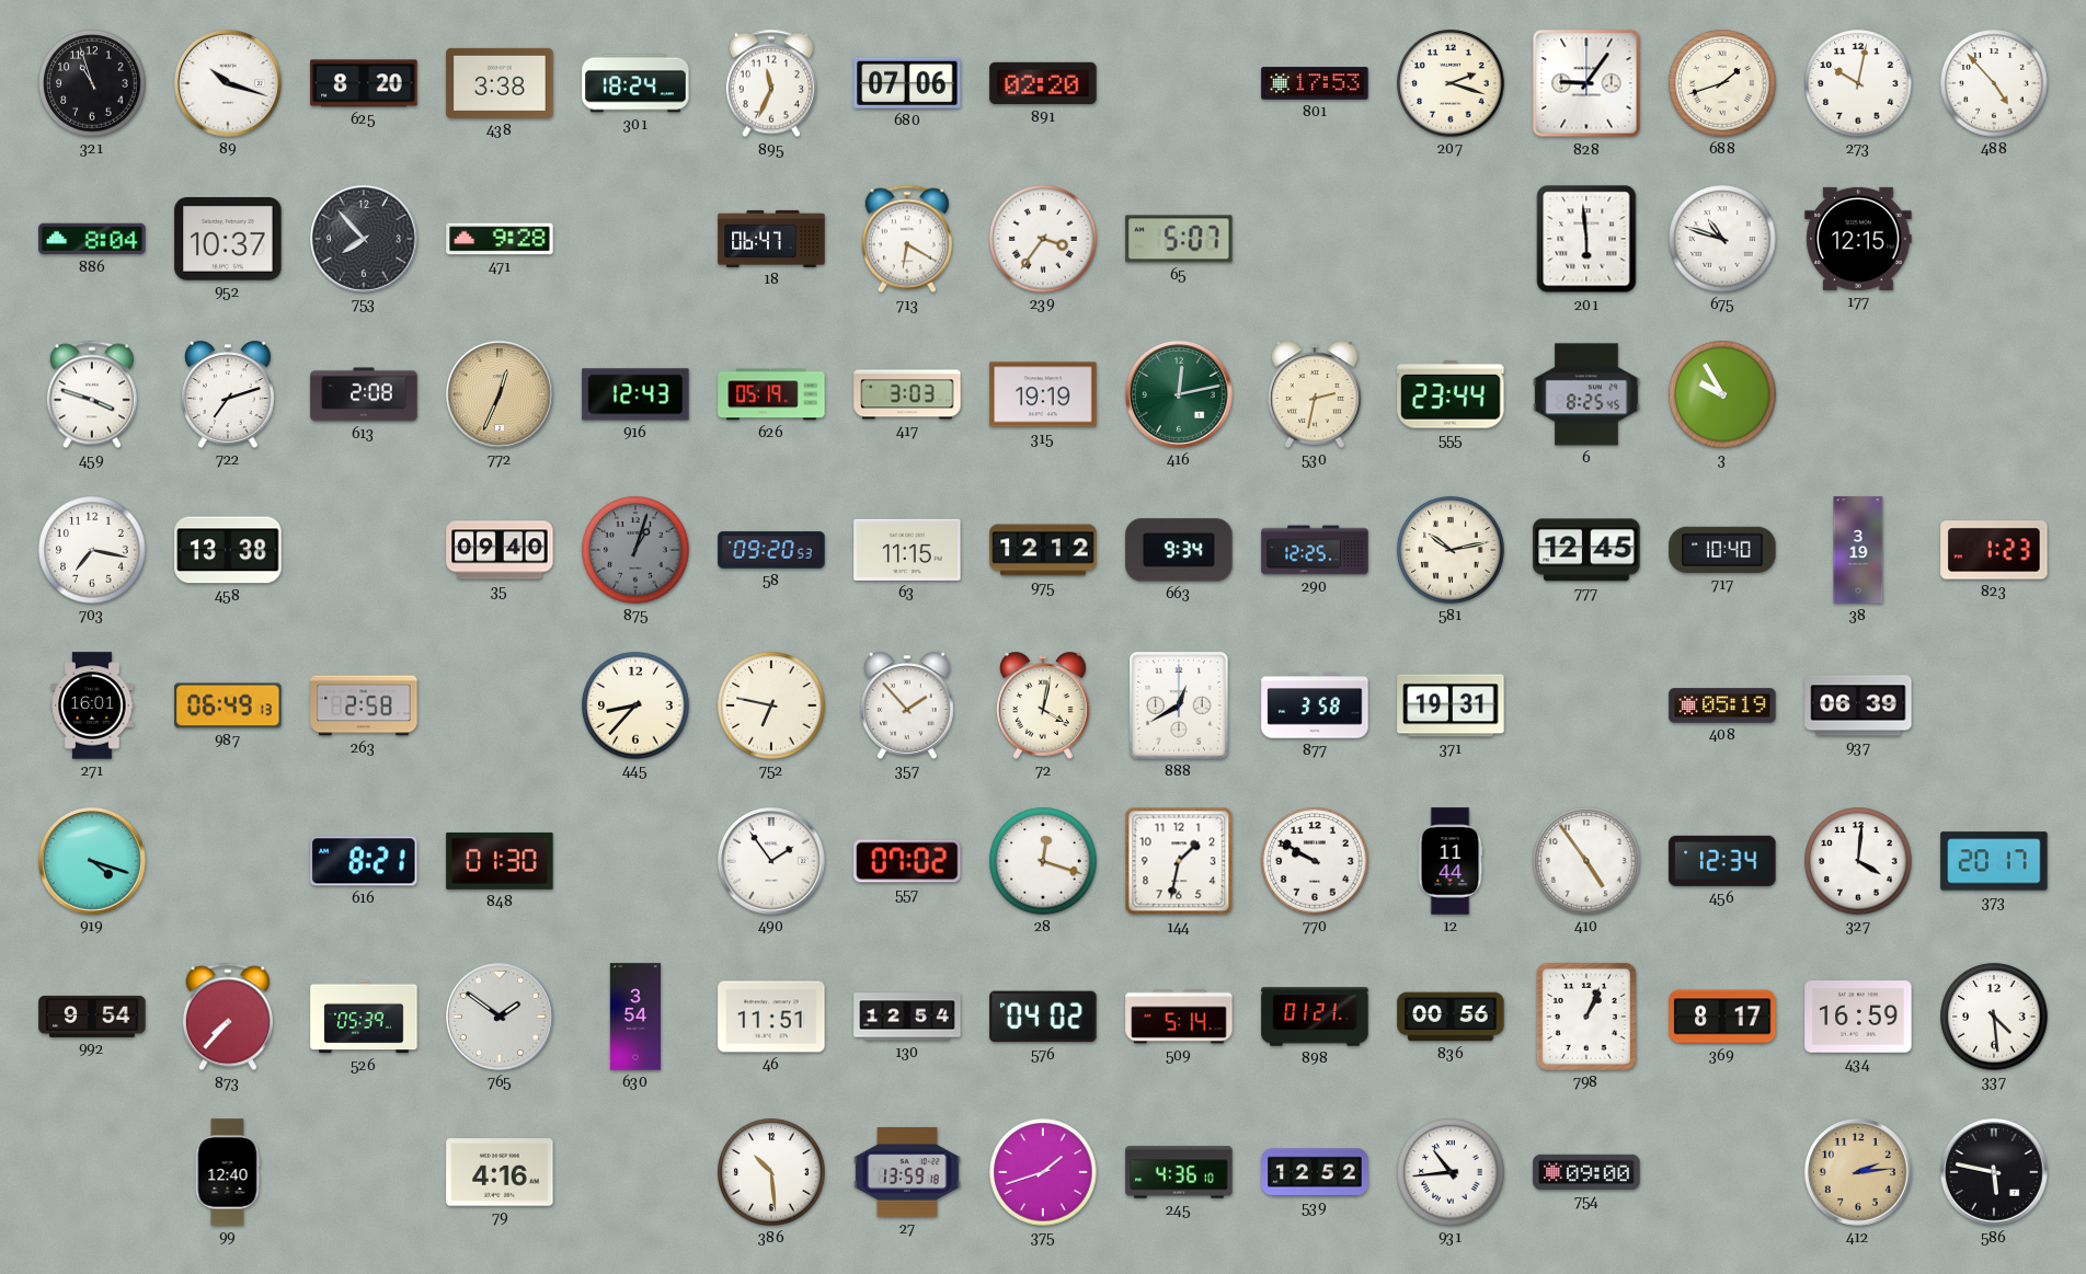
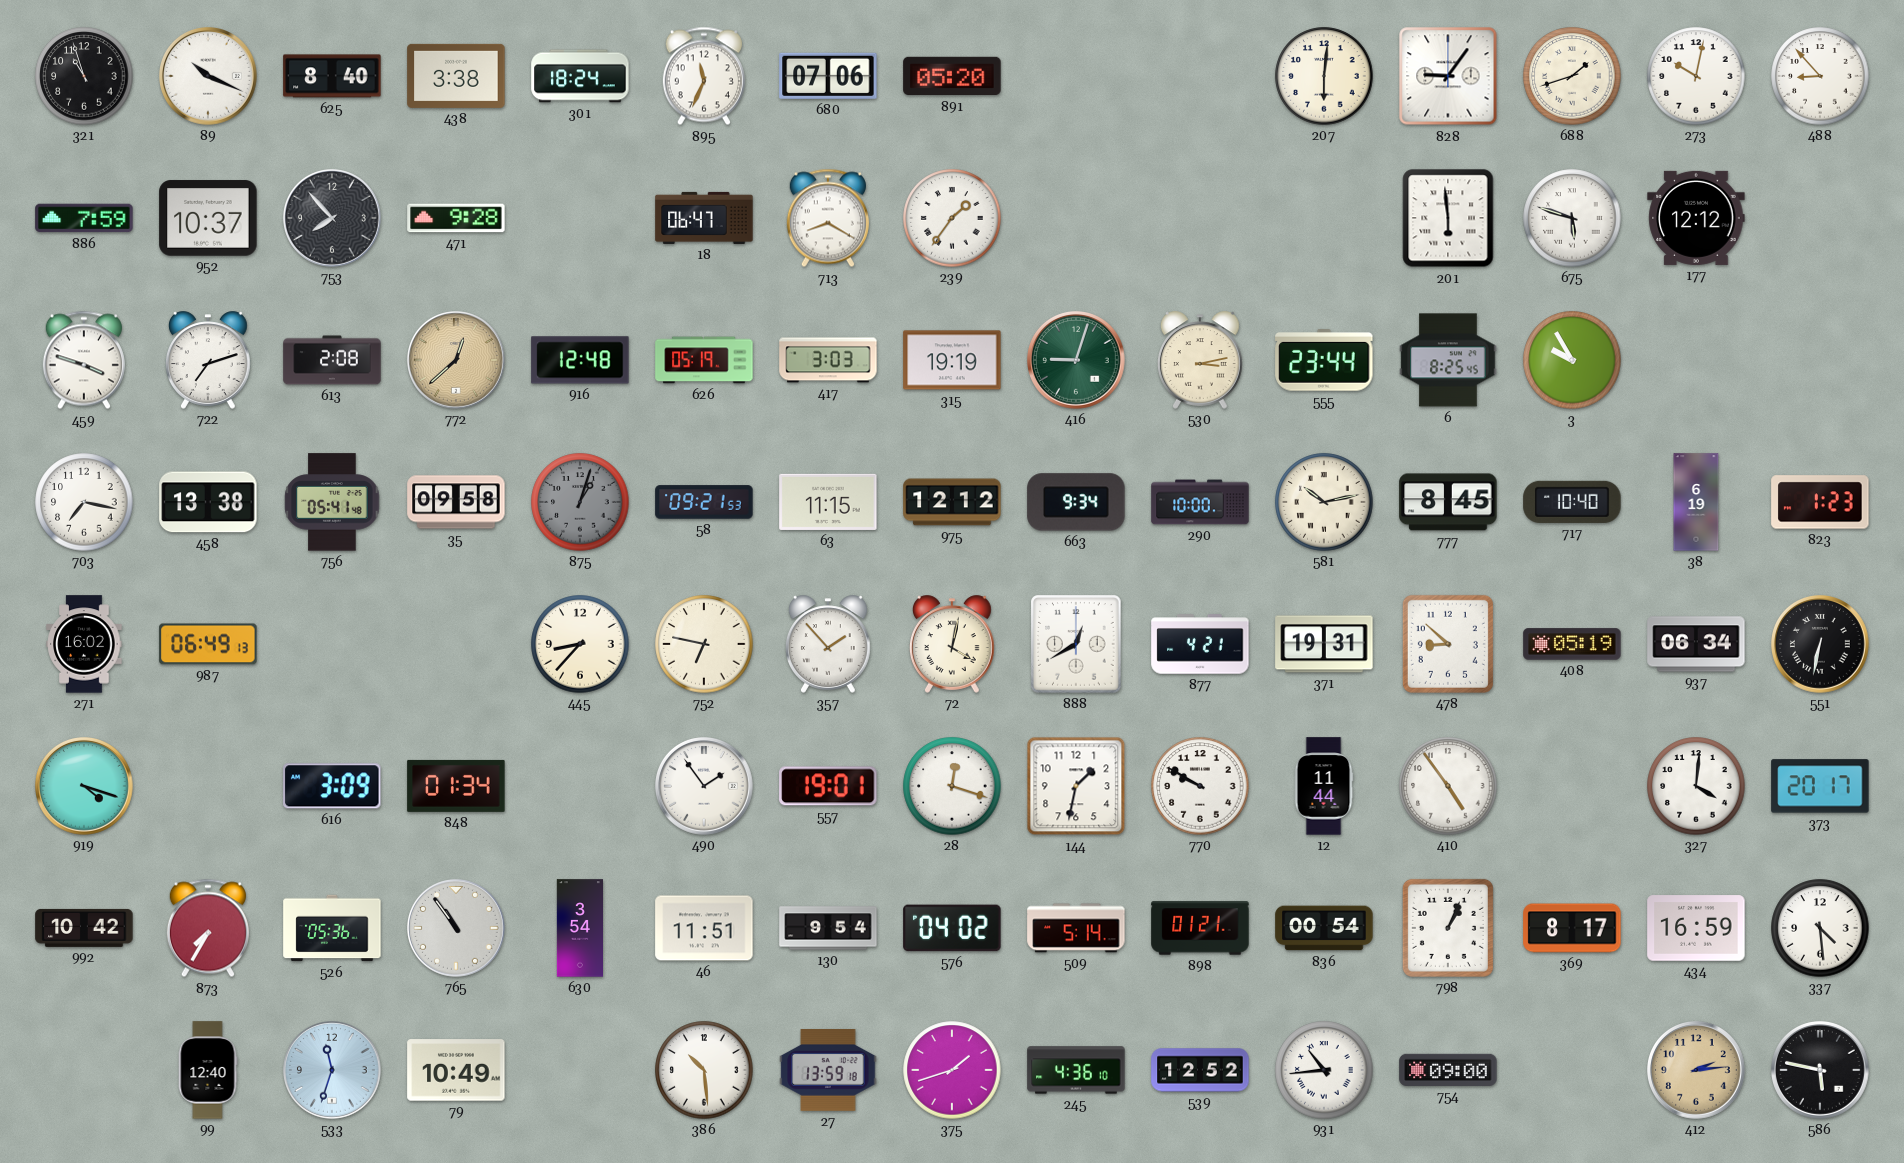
89: 10:18 -> 10:19 (209, 77)
625: 8:20 -> 8:40 (332, 76)
891: 02:20 -> 05:20 (952, 76)
801: 17:53 -> none (1315, 83)
207: 2:18 -> 6:01 (1324, 76)
488: 4:53 -> 8:53 (1820, 76)
886: 8:04 -> 7:59 (84, 218)
713: 6:20 -> 8:20 (828, 218)
239: 3:36 -> 1:36 (952, 218)
65: 5:07 -> none (1179, 239)
675: 10:48 -> 5:48 (1572, 218)
177: 12:15 -> 12:12 (1696, 218)
772: 12:34 -> 12:38 (457, 361)
916: 12:43 -> 12:48 (580, 360)
416: 12:13 -> 9:03 (1077, 361)
530: 2:32 -> 3:13 (1200, 360)
756: none -> 05:41 (332, 502)
35: 09:40 -> 09:58 (456, 502)
58: 09:20 -> 09:21 (704, 502)
290: 12:25 -> 10:00 (1200, 502)
777: 12:45 -> 8:45 (1448, 502)
38: 3:19 -> 6:19 (1696, 502)
271: 16:01 -> 16:02 (84, 644)
263: 2:58 -> none (364, 705)
877: 3:58 -> 4:21 (1200, 644)
478: none -> 8:52 (1448, 644)
937: 06:39 -> 06:34 (1696, 644)
551: none -> 6:32 (1821, 645)
616: 8:21 -> 3:09 (332, 786)
848: 01:30 -> 01:34 (456, 786)
557: 07:02 -> 19:01 (828, 786)
456: 12:34 -> none (1722, 861)
992: 9:54 -> 10:42 (84, 928)
873: 7:37 -> 7:35 (208, 928)
526: 05:39 -> 05:36 (332, 928)
765: 1:51 -> 10:54 (457, 929)
130: 12:54 -> 9:54 (828, 928)
836: 00:56 -> 00:54 (1324, 928)
533: none -> 11:33 (333, 1071)
79: 4:16 -> 10:49 (456, 1070)
